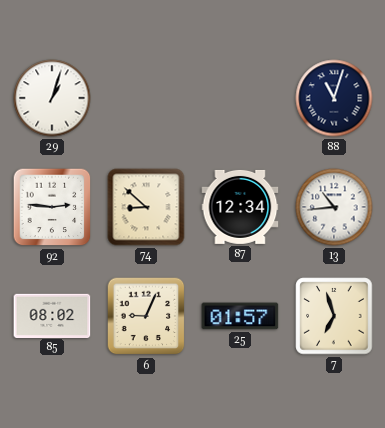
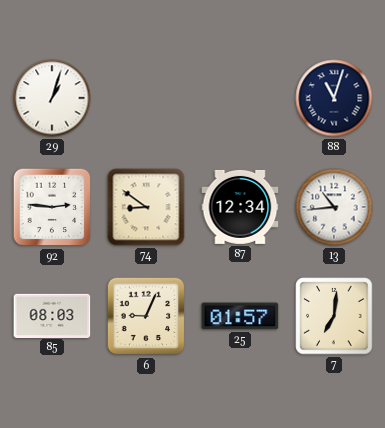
74: 8:52 -> 8:51 (146, 207)
85: 08:02 -> 08:03 (52, 315)
7: 6:57 -> 7:01 (334, 316)
